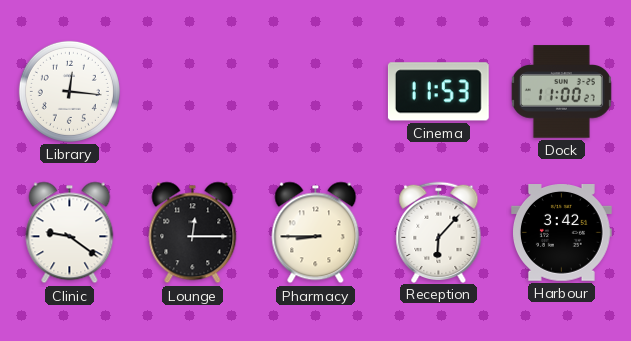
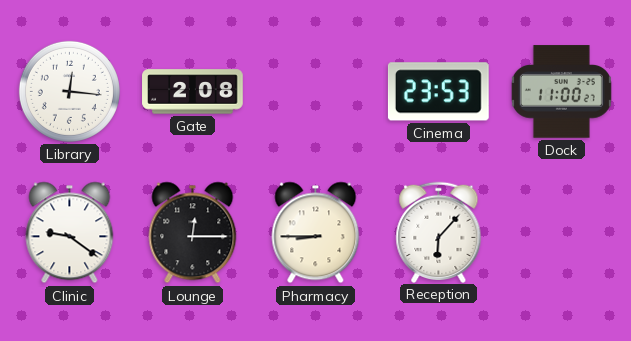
Gate: none -> 2:08 (193, 92)
Cinema: 11:53 -> 23:53 (438, 92)
Harbour: 3:42 -> none (562, 233)
